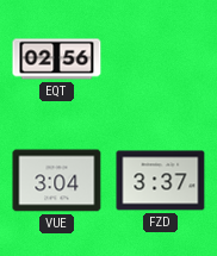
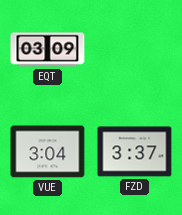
EQT: 02:56 -> 03:09 (48, 50)
